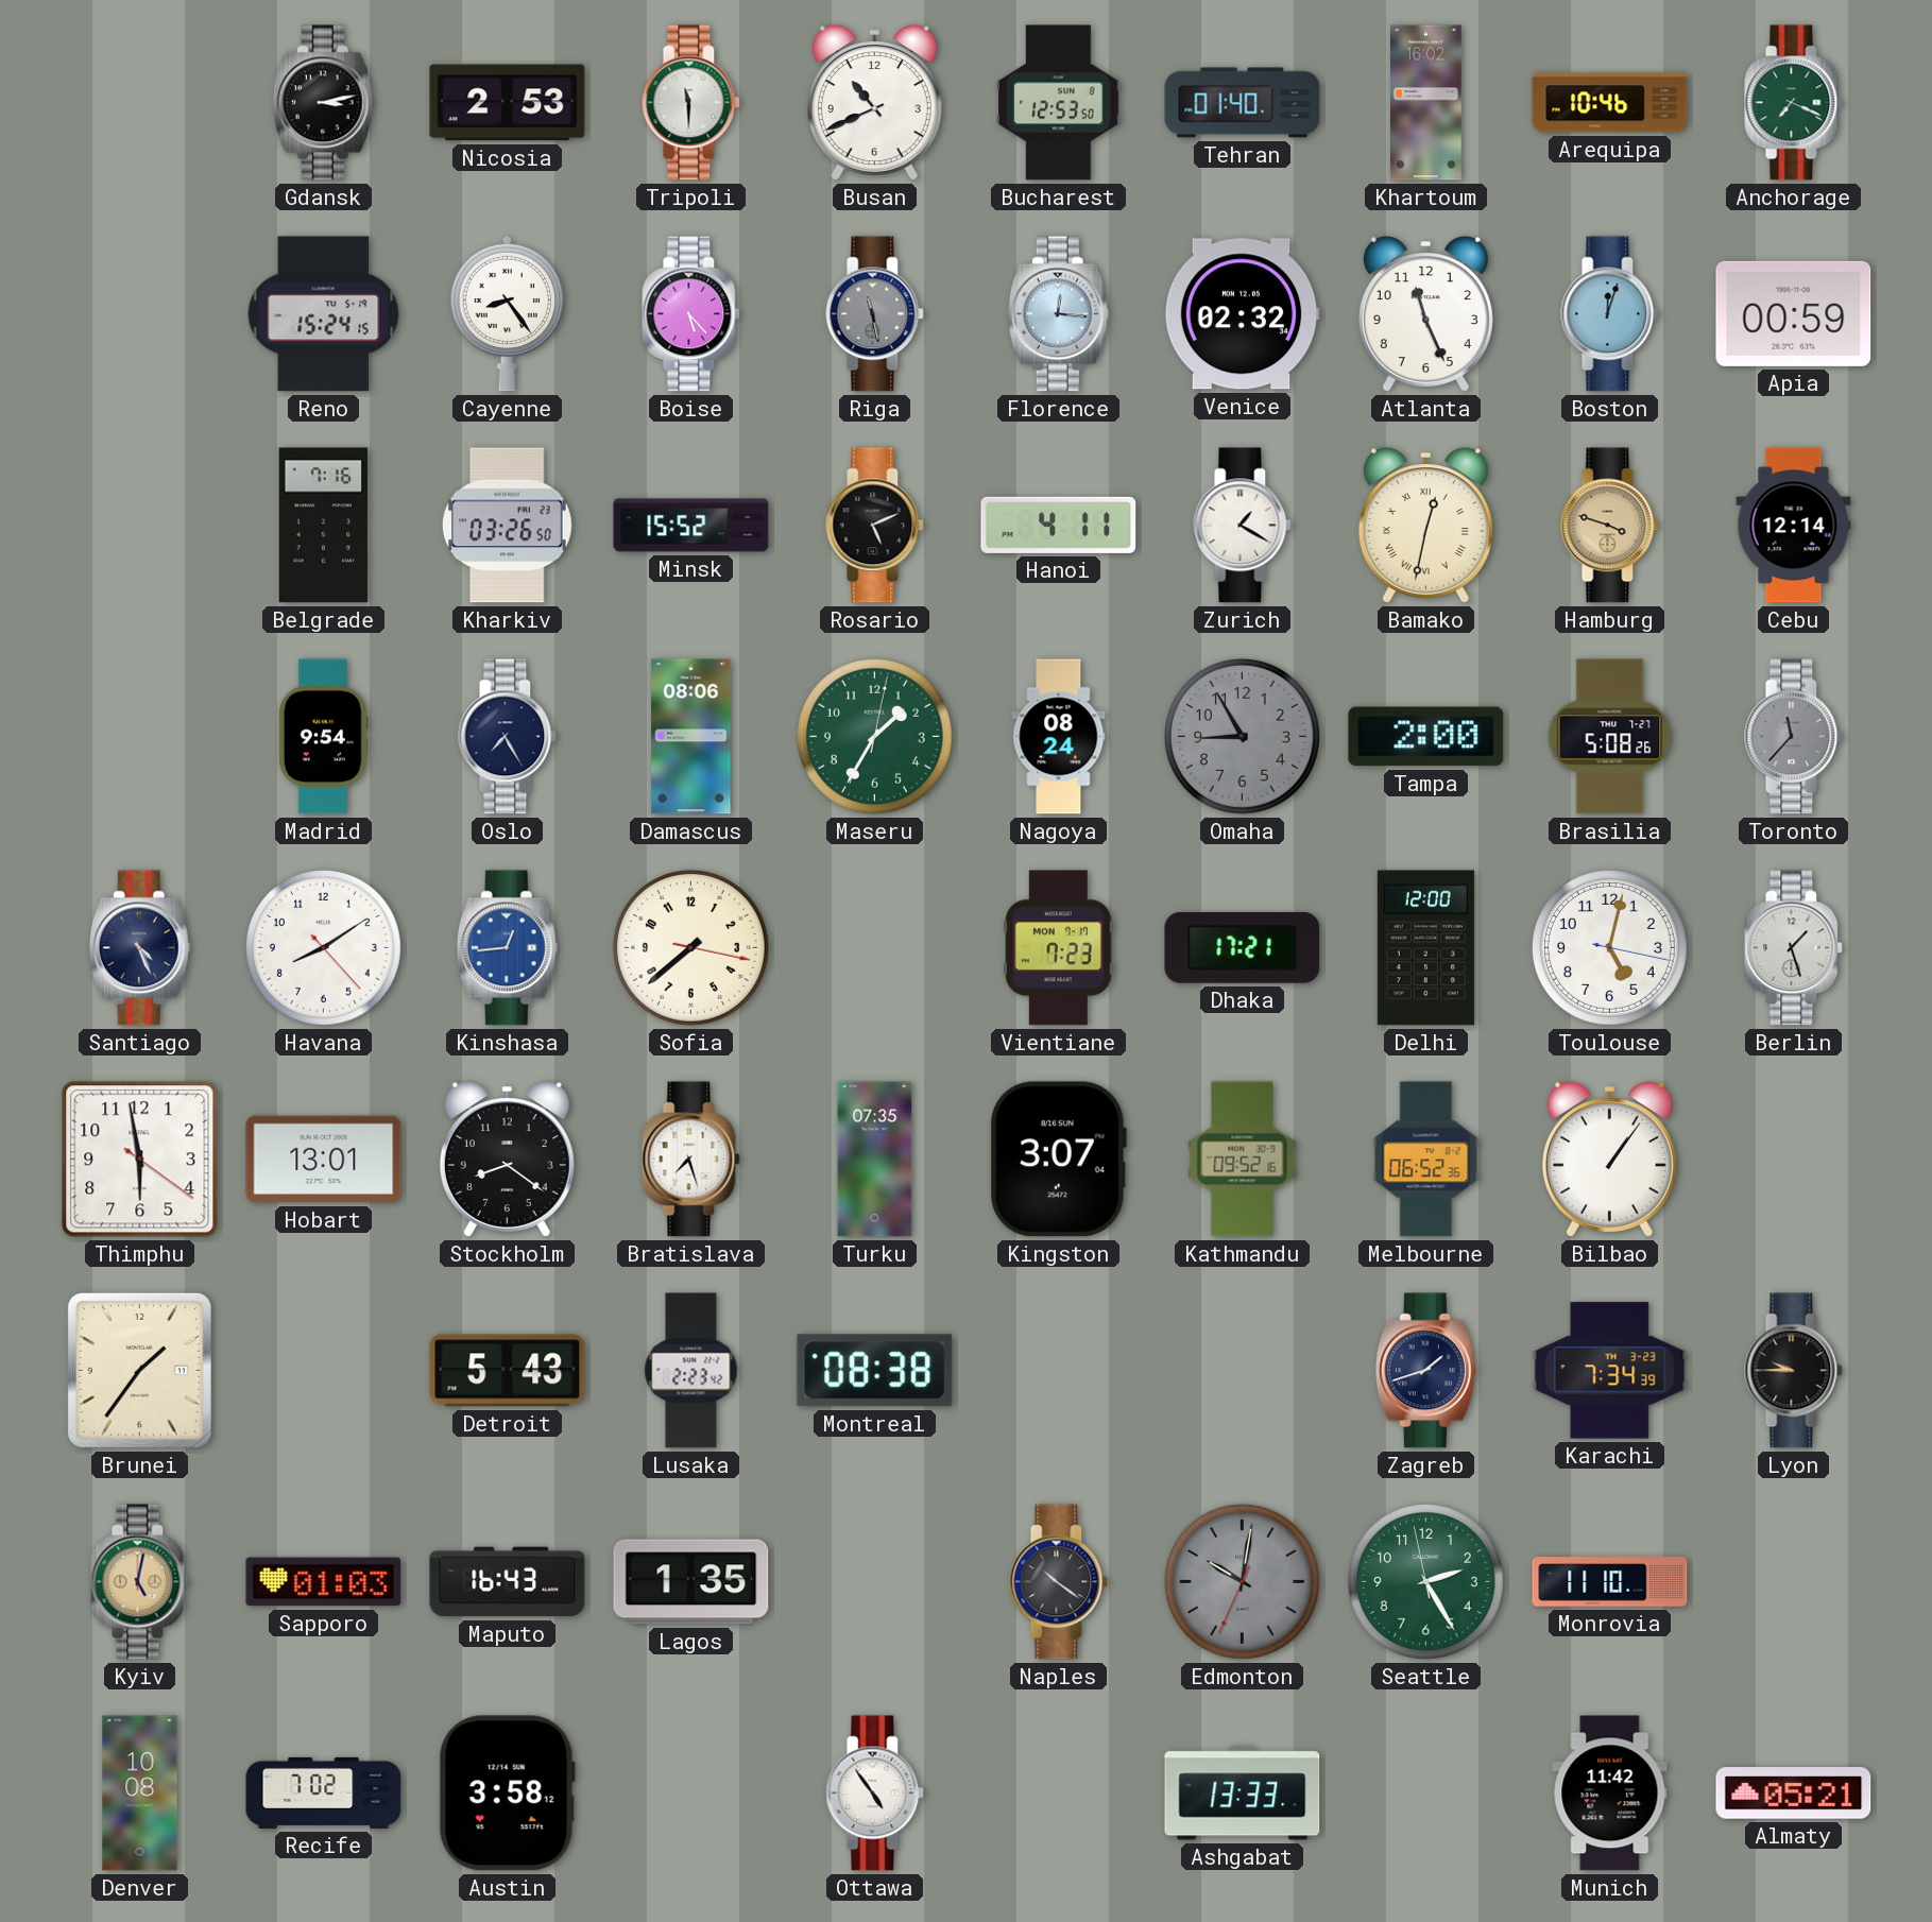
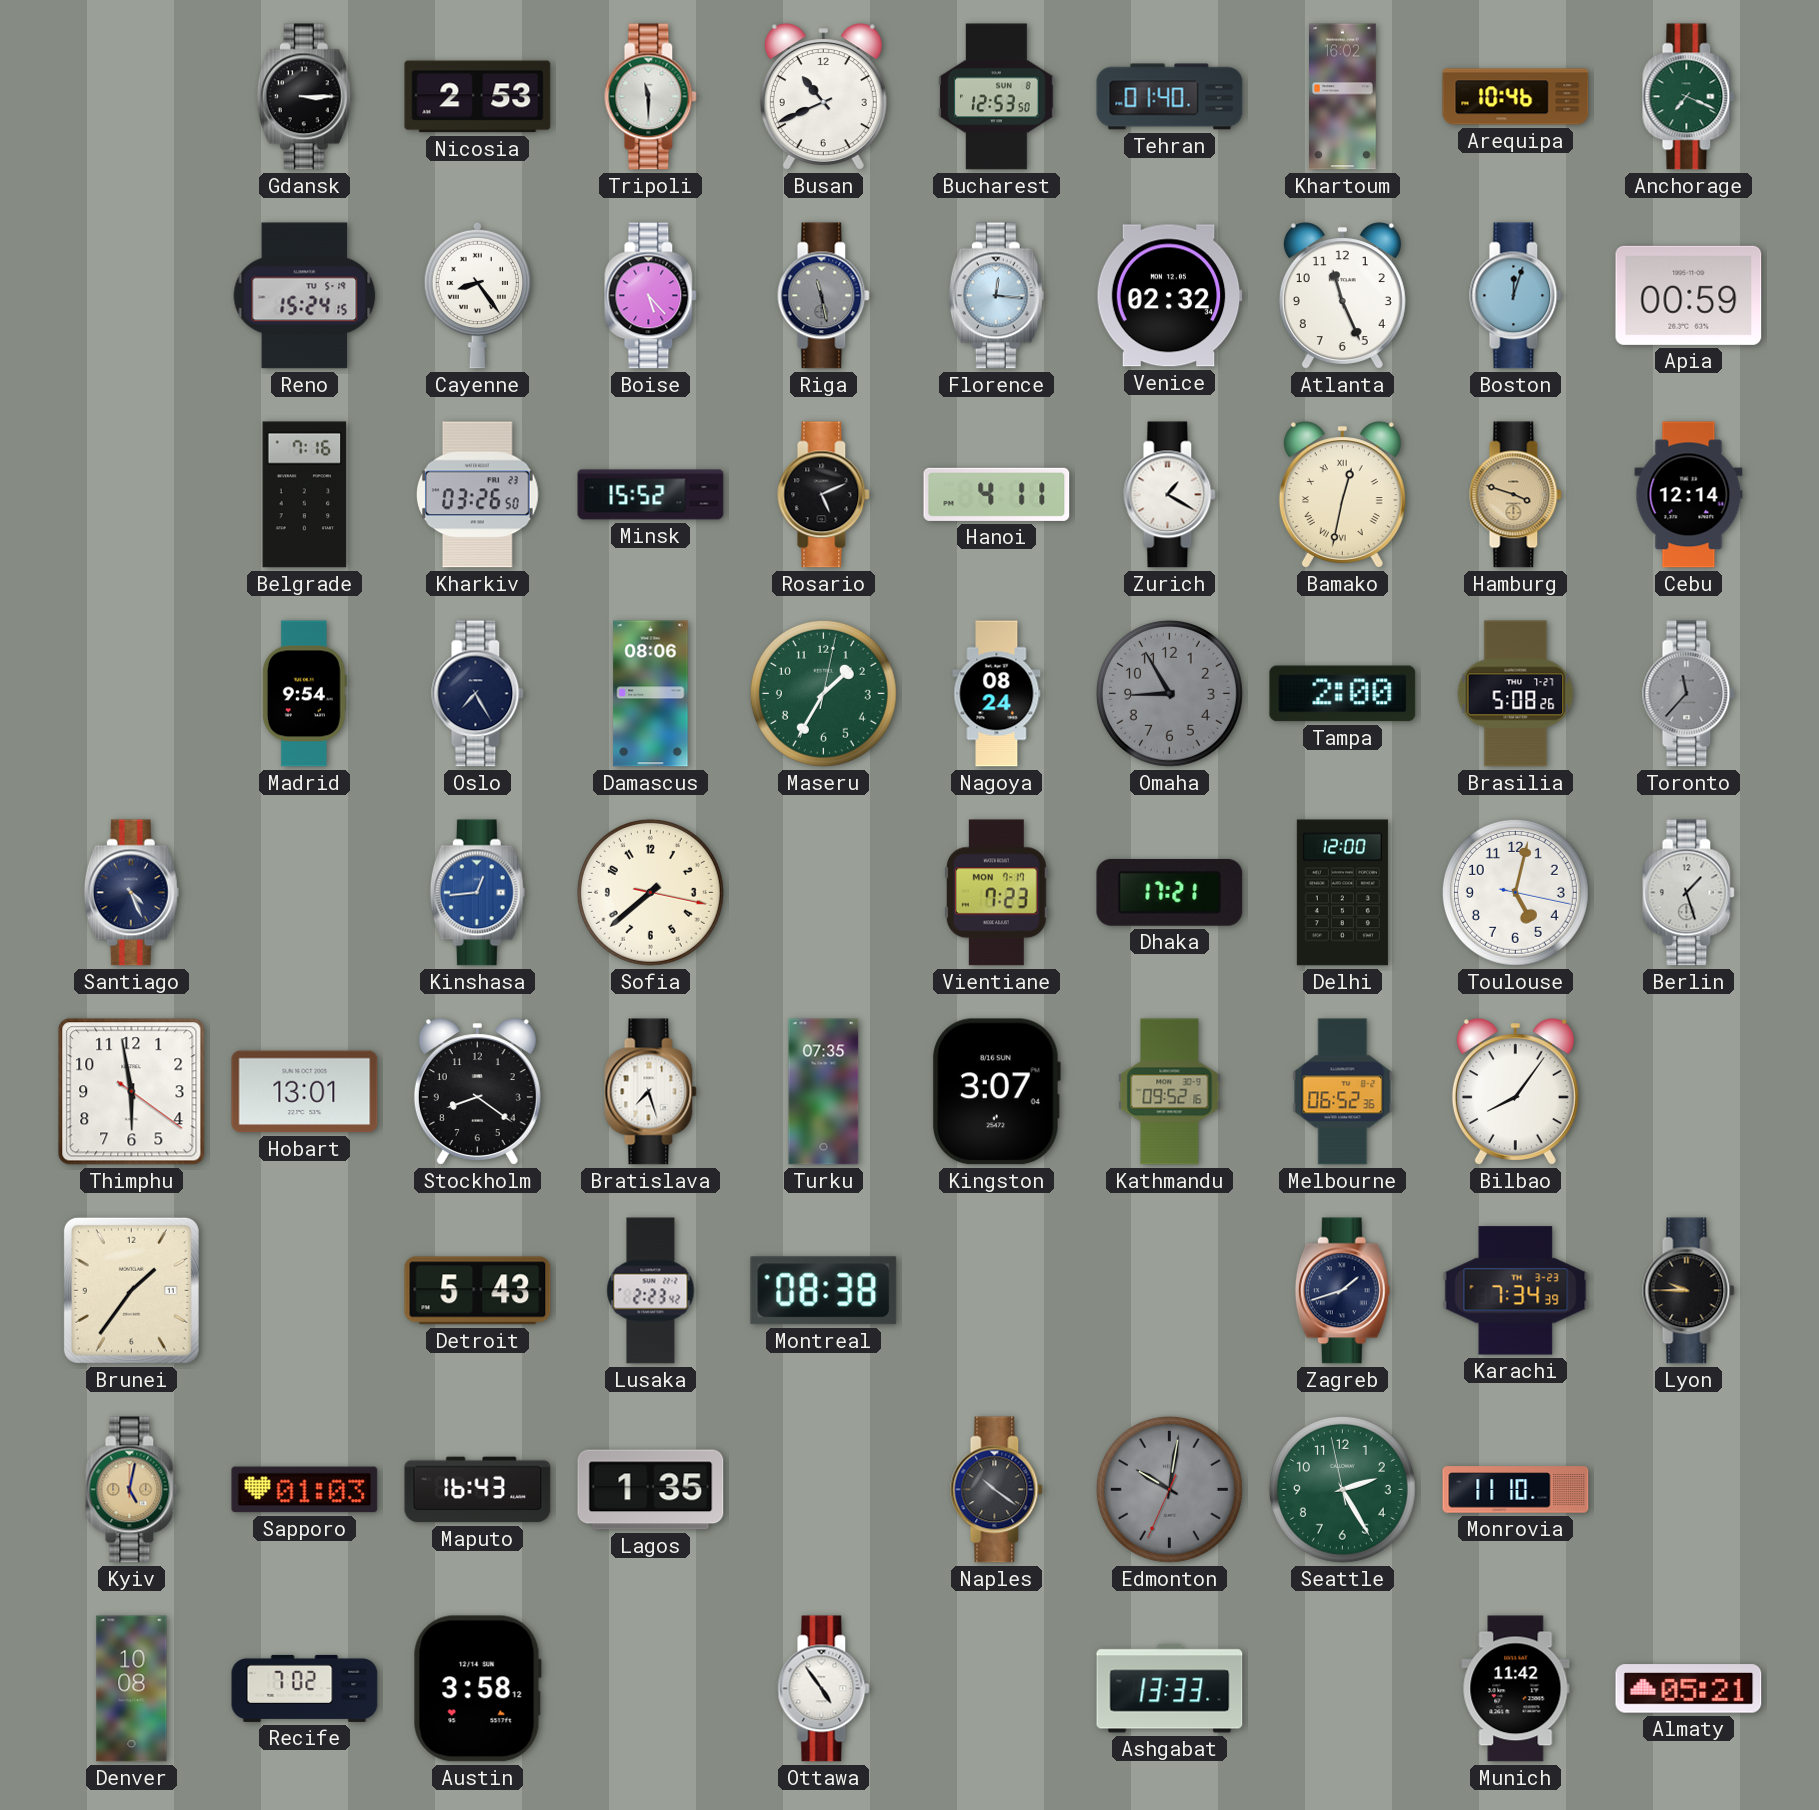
Gdansk: 3:13 -> 3:15 (304, 97)
Havana: 8:09 -> none (323, 947)
Bilbao: 1:06 -> 8:06 (1515, 1092)
